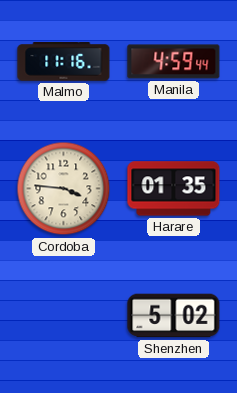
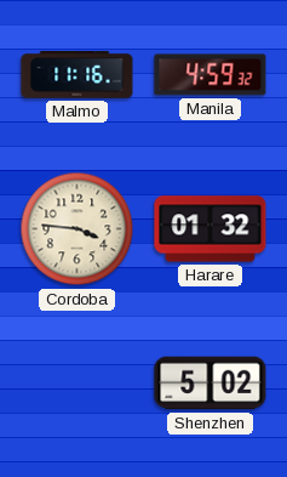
Manila: 4:59:44 -> 4:59:32 (211, 75)
Harare: 01:35 -> 01:32 (211, 229)
